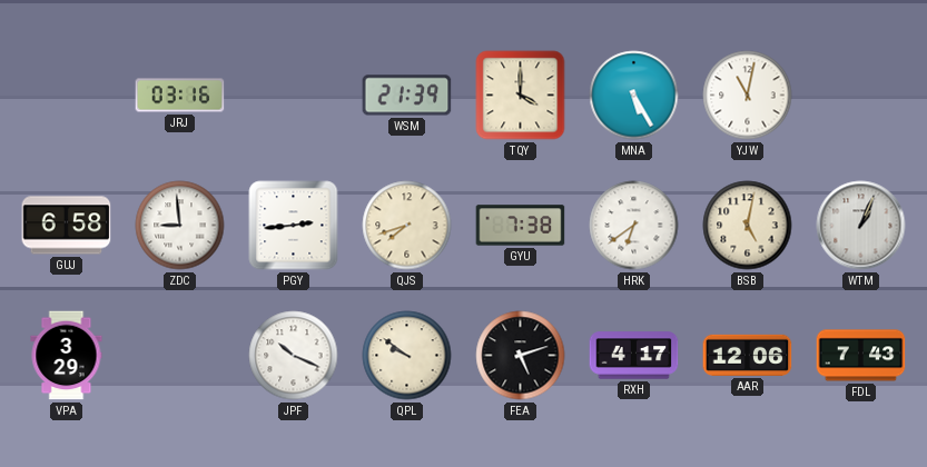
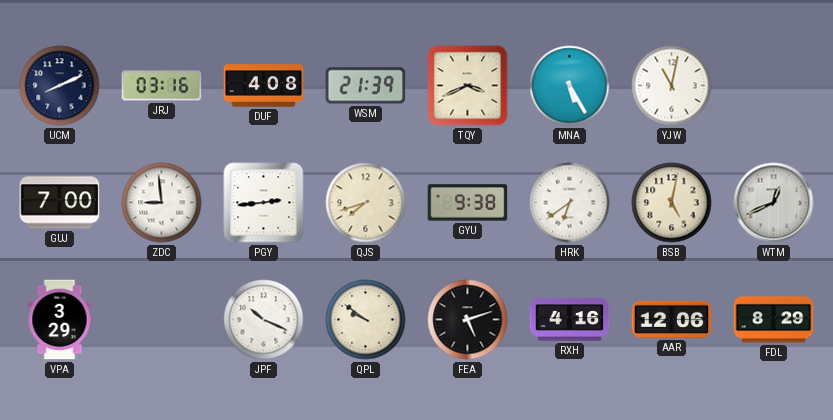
UCM: none -> 8:11 (60, 86)
DUF: none -> 4:08 (264, 86)
TQY: 4:00 -> 3:41 (468, 86)
GUJ: 6:58 -> 7:00 (60, 203)
GYU: 7:38 -> 9:38 (468, 203)
WTM: 1:04 -> 12:41 (774, 203)
RXH: 4:17 -> 4:16 (570, 320)
FDL: 7:43 -> 8:29 (774, 320)
